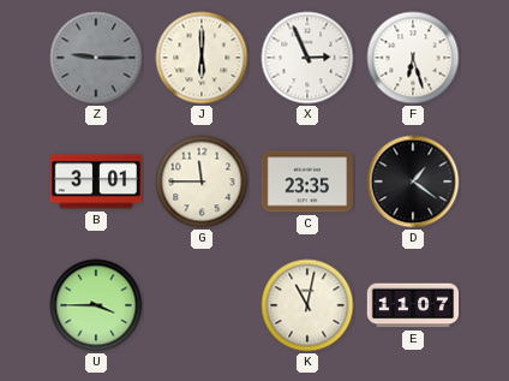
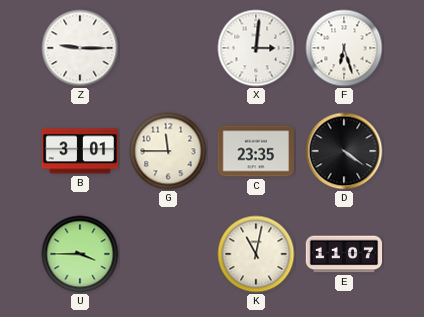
Z dial: grey -> white (80, 48)
J: 6:00 -> none (202, 58)
X: 2:56 -> 3:01 (256, 48)
D: 1:21 -> 4:21 (344, 151)
